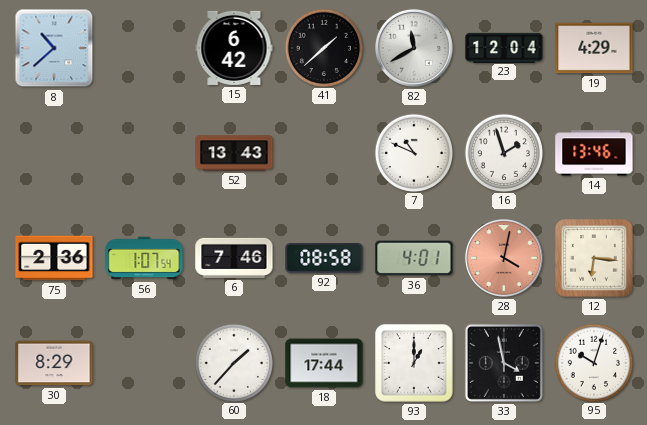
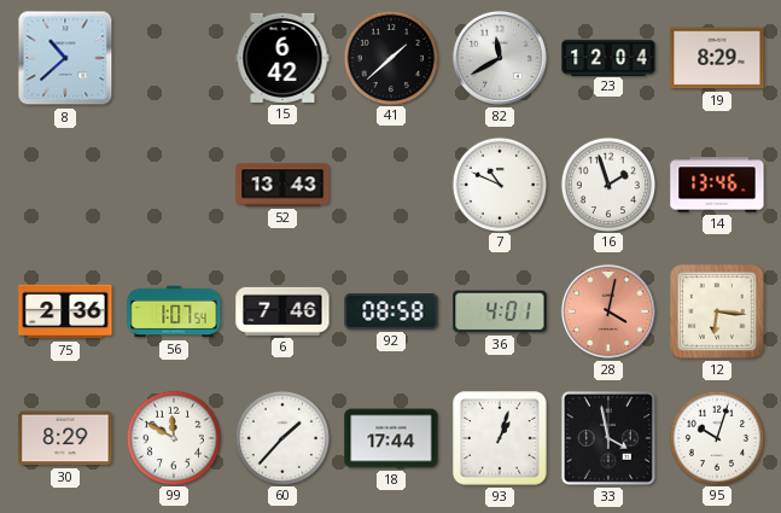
19: 4:29 -> 8:29 (717, 58)
99: none -> 11:50 (173, 437)
93: 1:00 -> 1:03 (500, 438)
